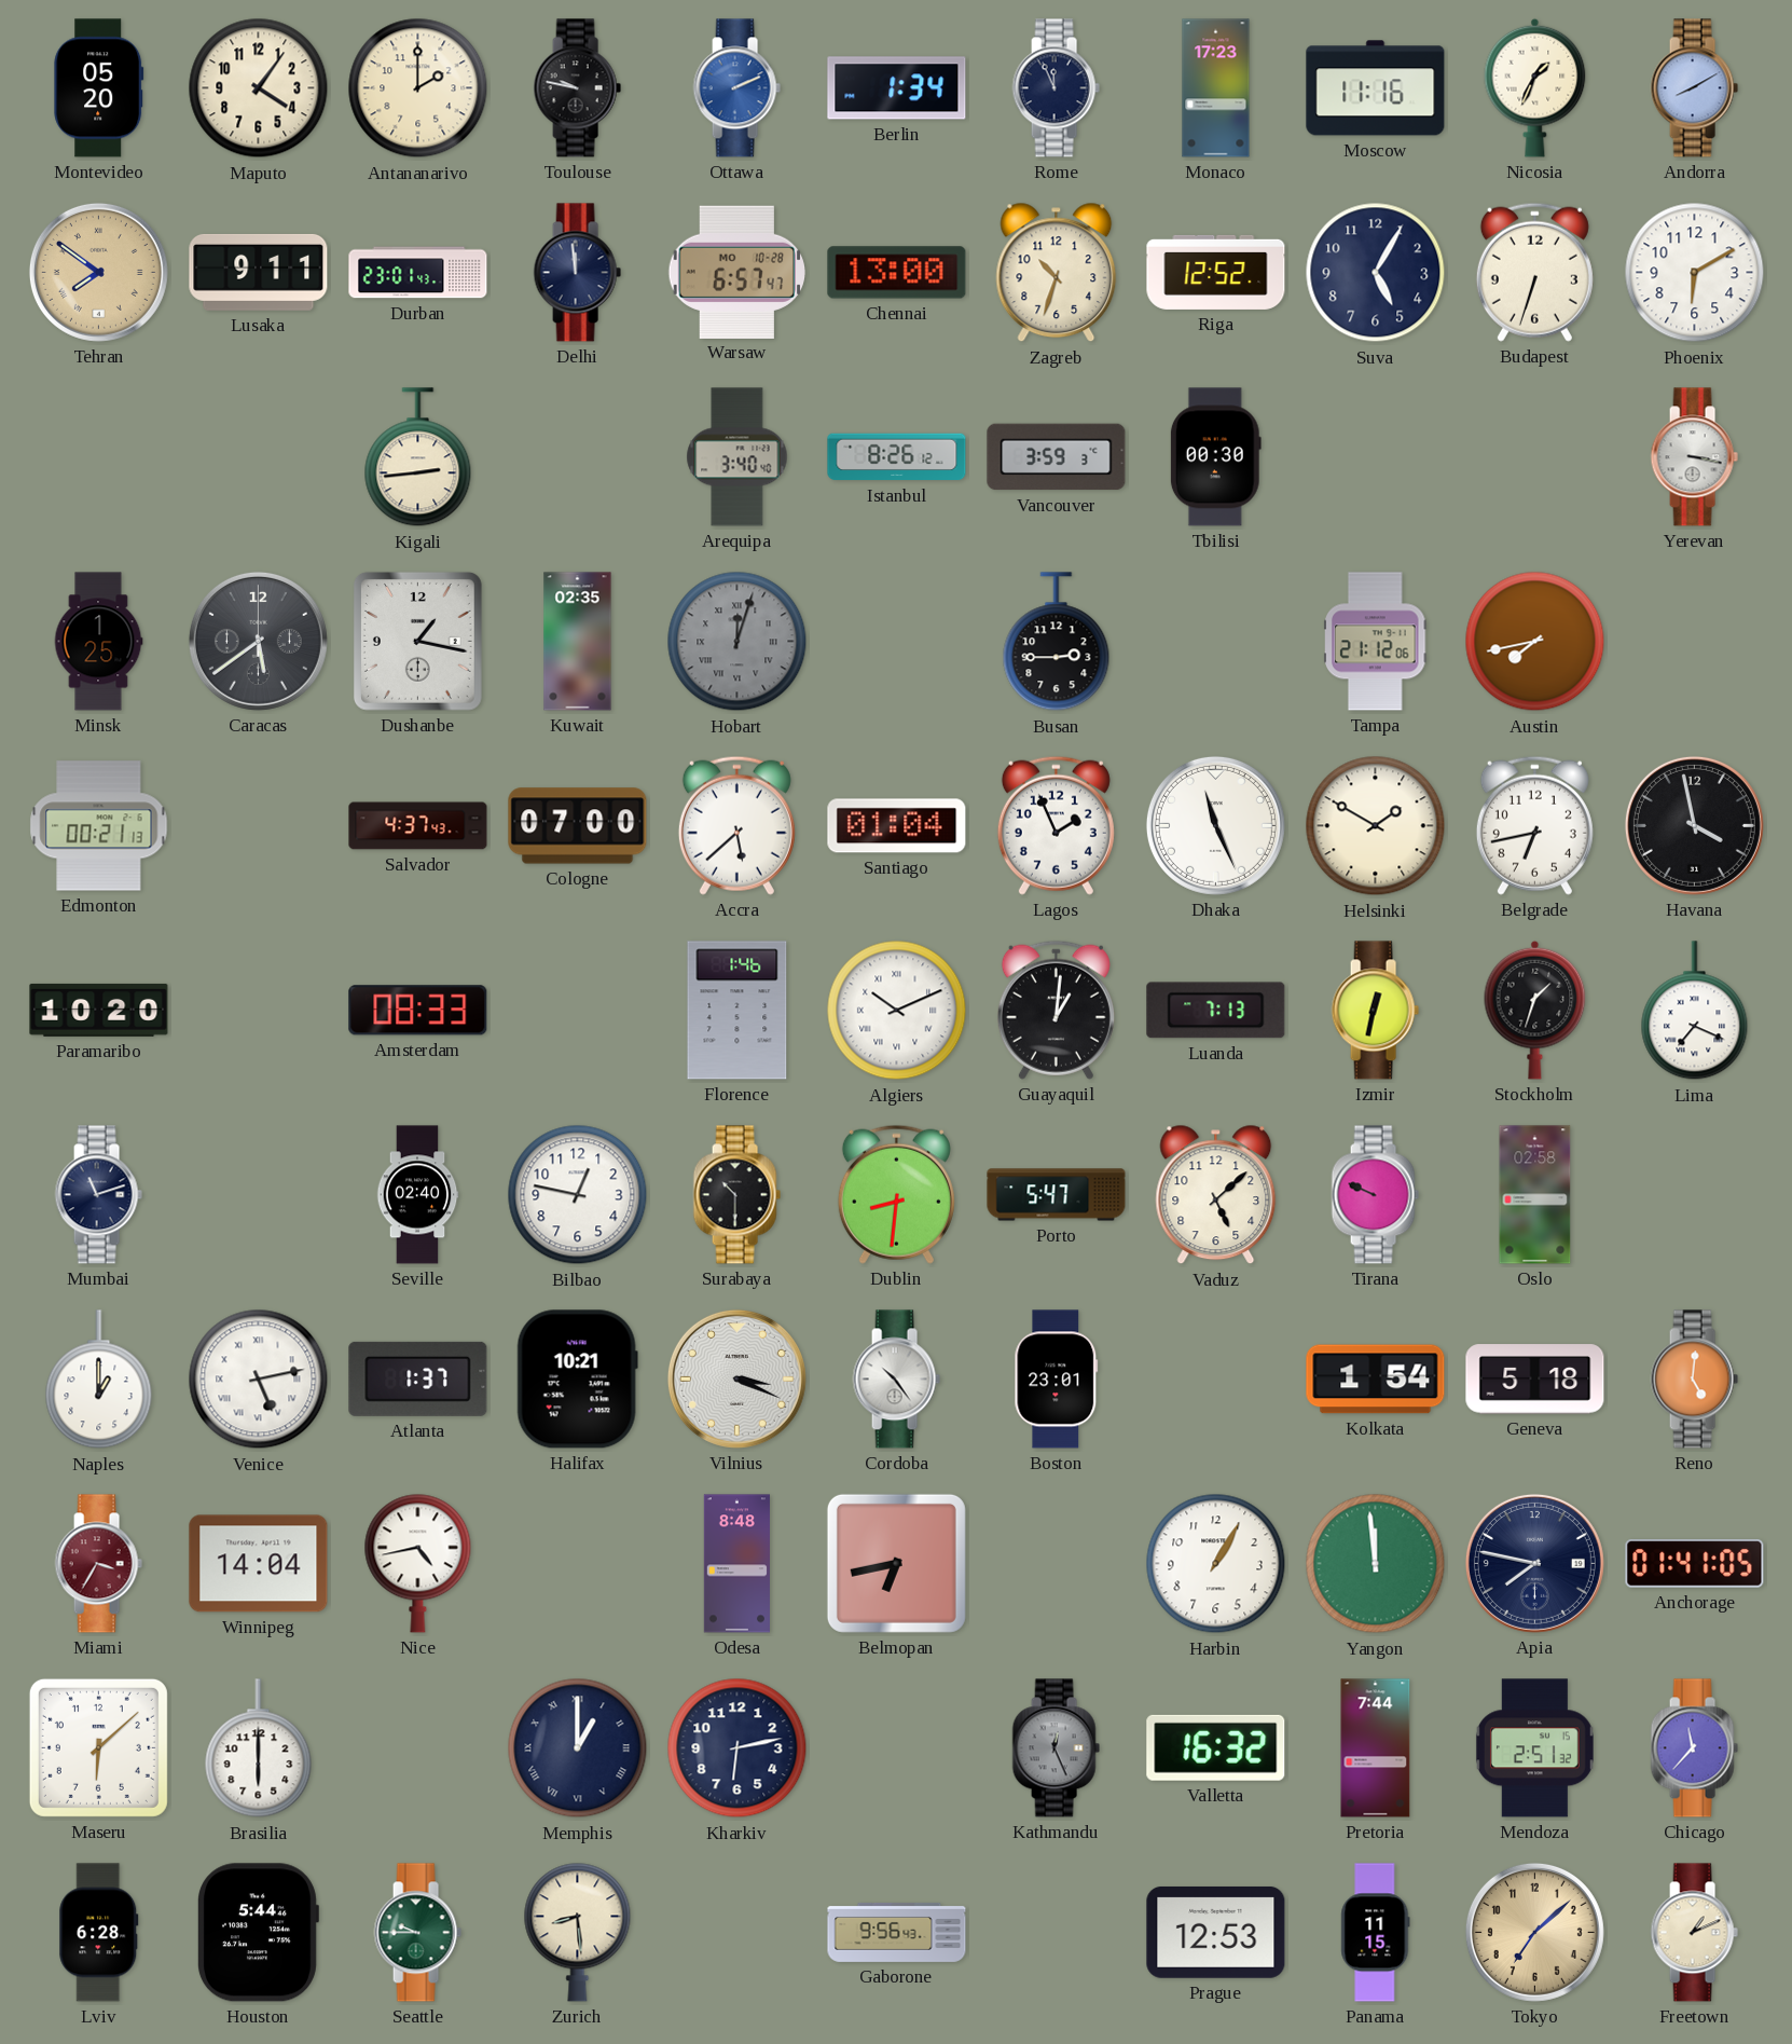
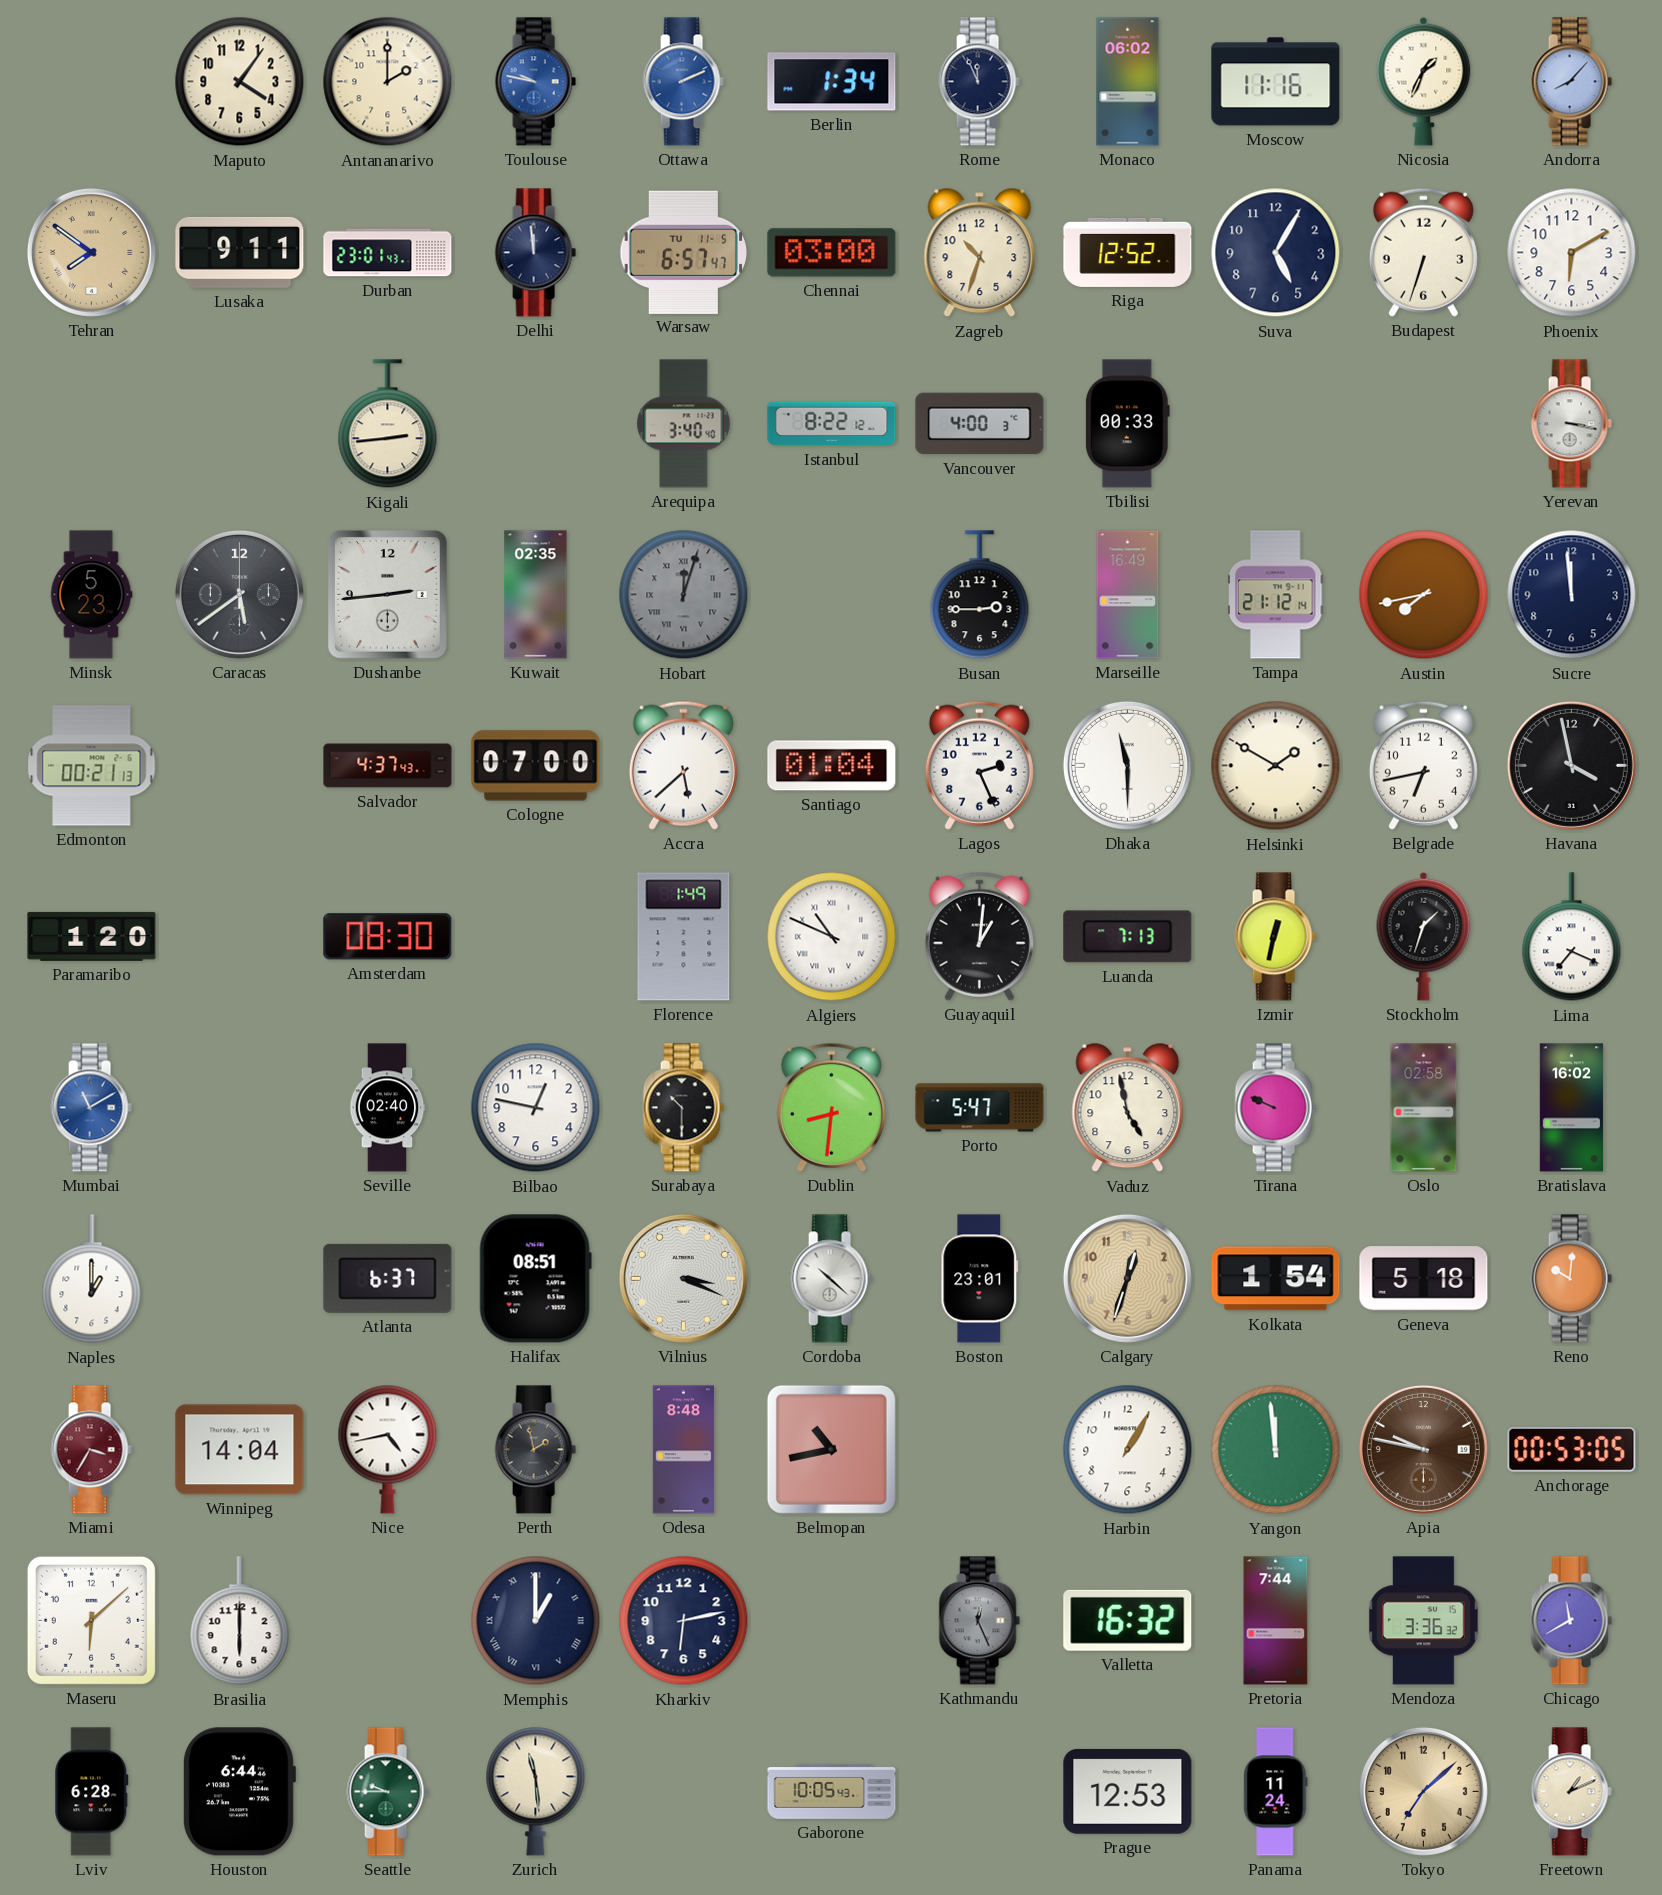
Montevideo: 05:20 -> none (99, 88)
Toulouse dial: black -> blue (535, 82)
Monaco: 17:23 -> 06:02 (1128, 82)
Andorra: 8:10 -> 8:07 (1571, 82)
Warsaw date: MO 10-28 -> TU 11-5 (684, 252)
Chennai: 13:00 -> 03:00 (832, 253)
Istanbul: 8:26 -> 8:22 (832, 424)
Vancouver: 3:59 -> 4:00 (980, 424)
Tbilisi: 00:30 -> 00:33 (1127, 424)
Minsk: 1:25 -> 5:23 (91, 595)
Dushanbe: 1:17 -> 2:44 (387, 594)
Marseille: none -> 16:49 (1128, 595)
Tampa: 21:12:06 -> 21:12:14 (1276, 595)
Sucre: none -> 11:59 (1572, 595)
Lagos: 1:56 -> 2:26 (979, 765)
Dhaka: 11:26 -> 11:30 (1127, 765)
Paramaribo: 10:20 -> 1:20 (92, 936)
Amsterdam: 08:33 -> 08:30 (388, 937)
Florence: 1:46 -> 1:49 (684, 937)
Algiers: 10:11 -> 10:49 (832, 937)
Mumbai: 11:12 -> 11:10 (91, 1108)
Mumbai dial: navy -> blue (91, 1108)
Vaduz: 5:08 -> 4:58 (1128, 1108)
Bratislava: none -> 16:02 (1571, 1108)
Venice: 5:13 -> none (259, 1380)
Atlanta: 1:37 -> 6:37 (388, 1278)
Halifax: 10:21 -> 08:51 (535, 1279)
Cordoba: 10:24 -> 10:22 (831, 1279)
Calgary: none -> 12:33 (1127, 1278)
Reno: 5:01 -> 10:01 (1571, 1279)
Perth: none -> 1:58 (535, 1450)
Belmopan: 6:43 -> 10:43 (831, 1449)
Apia: 7:47 -> 9:47 (1423, 1449)
Apia dial: navy -> brown (1423, 1449)
Anchorage: 01:41 -> 00:53 (1572, 1450)
Mendoza: 2:51 -> 3:36 (1423, 1621)
Chicago: 11:37 -> 11:40 (1571, 1621)
Houston: 5:44 -> 6:44 (239, 1792)
Zurich: 8:29 -> 11:29 (536, 1791)
Gaborone: 9:56 -> 10:05 (832, 1791)
Panama: 11:15 -> 11:24 (1276, 1792)
